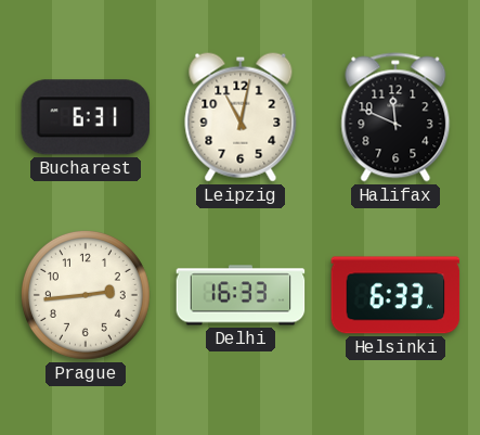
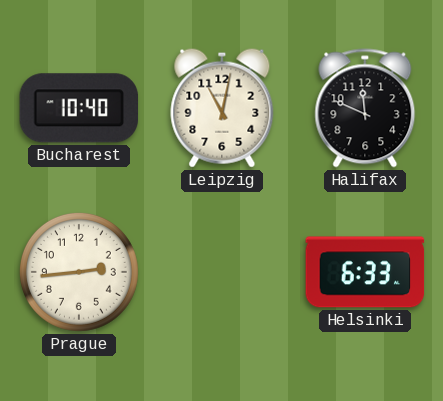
Bucharest: 6:31 -> 10:40 (79, 108)
Delhi: 16:33 -> none (241, 295)
